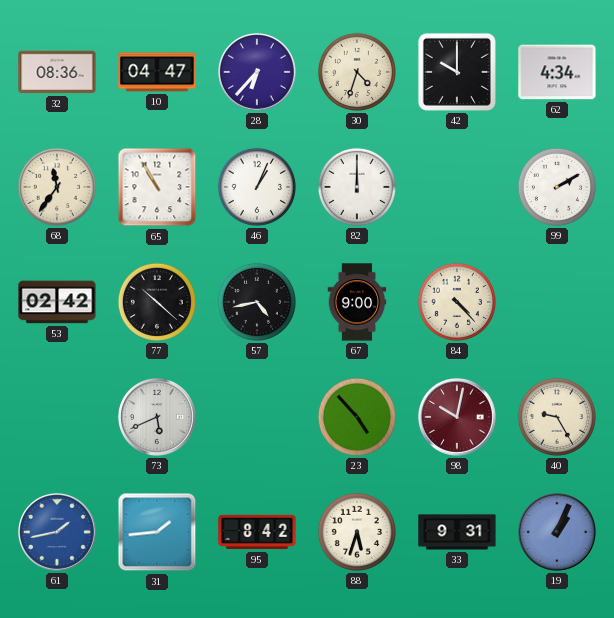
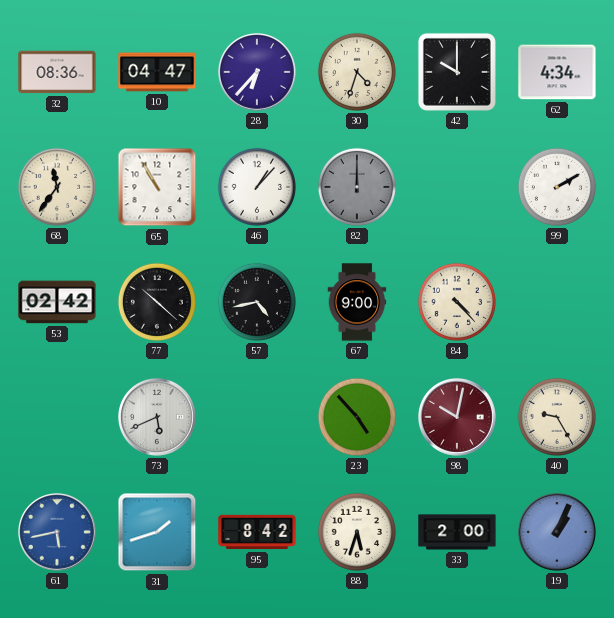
46: 1:04 -> 1:07 (257, 187)
82 dial: white -> grey (357, 187)
61: 1:43 -> 5:43 (57, 532)
31: 1:44 -> 1:42 (157, 532)
33: 9:31 -> 2:00 (457, 532)
